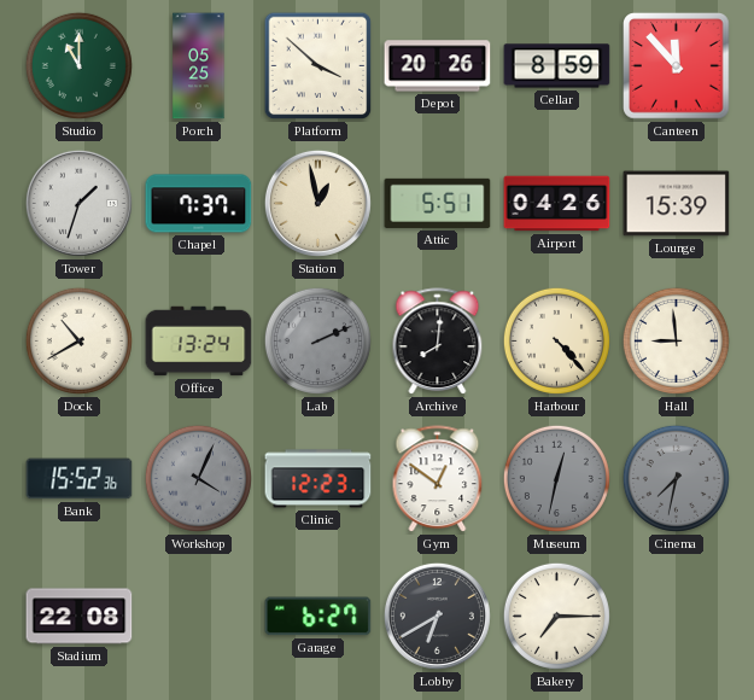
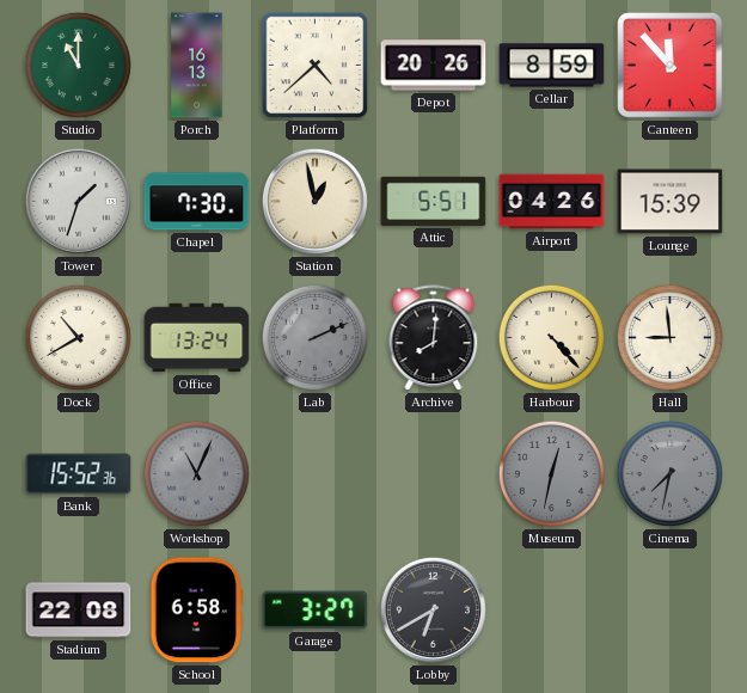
Porch: 05:25 -> 16:13 (197, 66)
Platform: 3:52 -> 4:38 (316, 66)
Chapel: 7:37 -> 7:30 (197, 202)
Workshop: 4:04 -> 11:04 (196, 473)
Clinic: 12:23 -> none (318, 479)
Gym: 12:51 -> none (438, 479)
School: none -> 6:58 (197, 611)
Garage: 6:27 -> 3:27 (316, 611)
Bakery: 7:15 -> none (556, 616)
